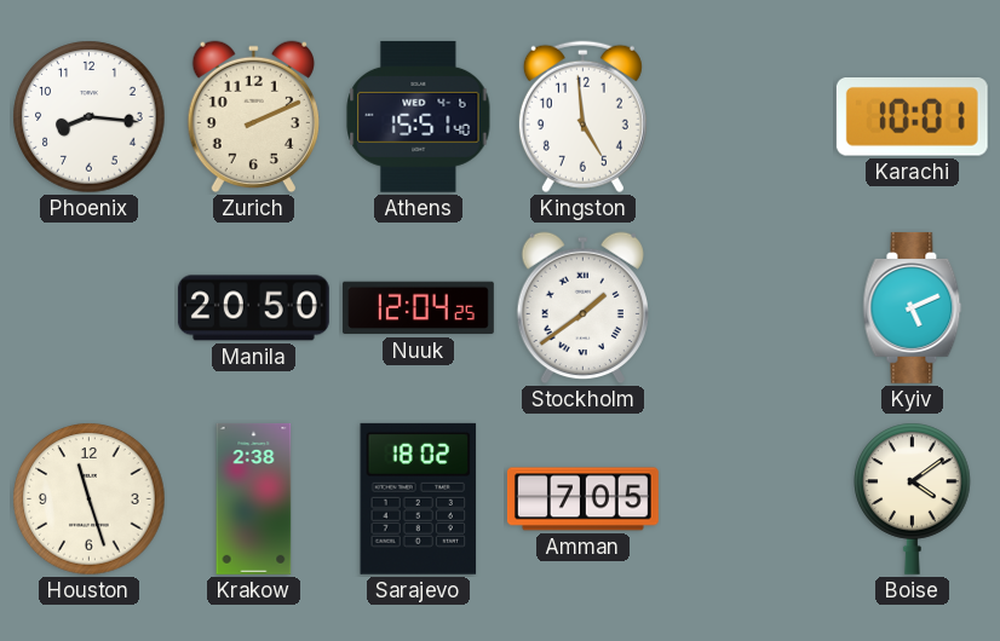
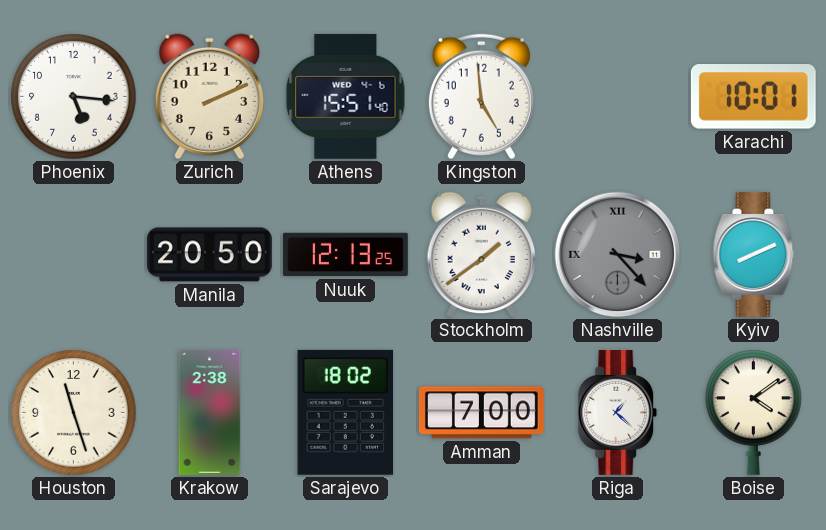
Phoenix: 8:16 -> 5:16 (74, 97)
Nuuk: 12:04 -> 12:13 (345, 255)
Nashville: none -> 3:23 (618, 255)
Kyiv: 5:11 -> 8:11 (754, 254)
Amman: 7:05 -> 7:00 (481, 413)
Riga: none -> 1:22 (618, 412)
